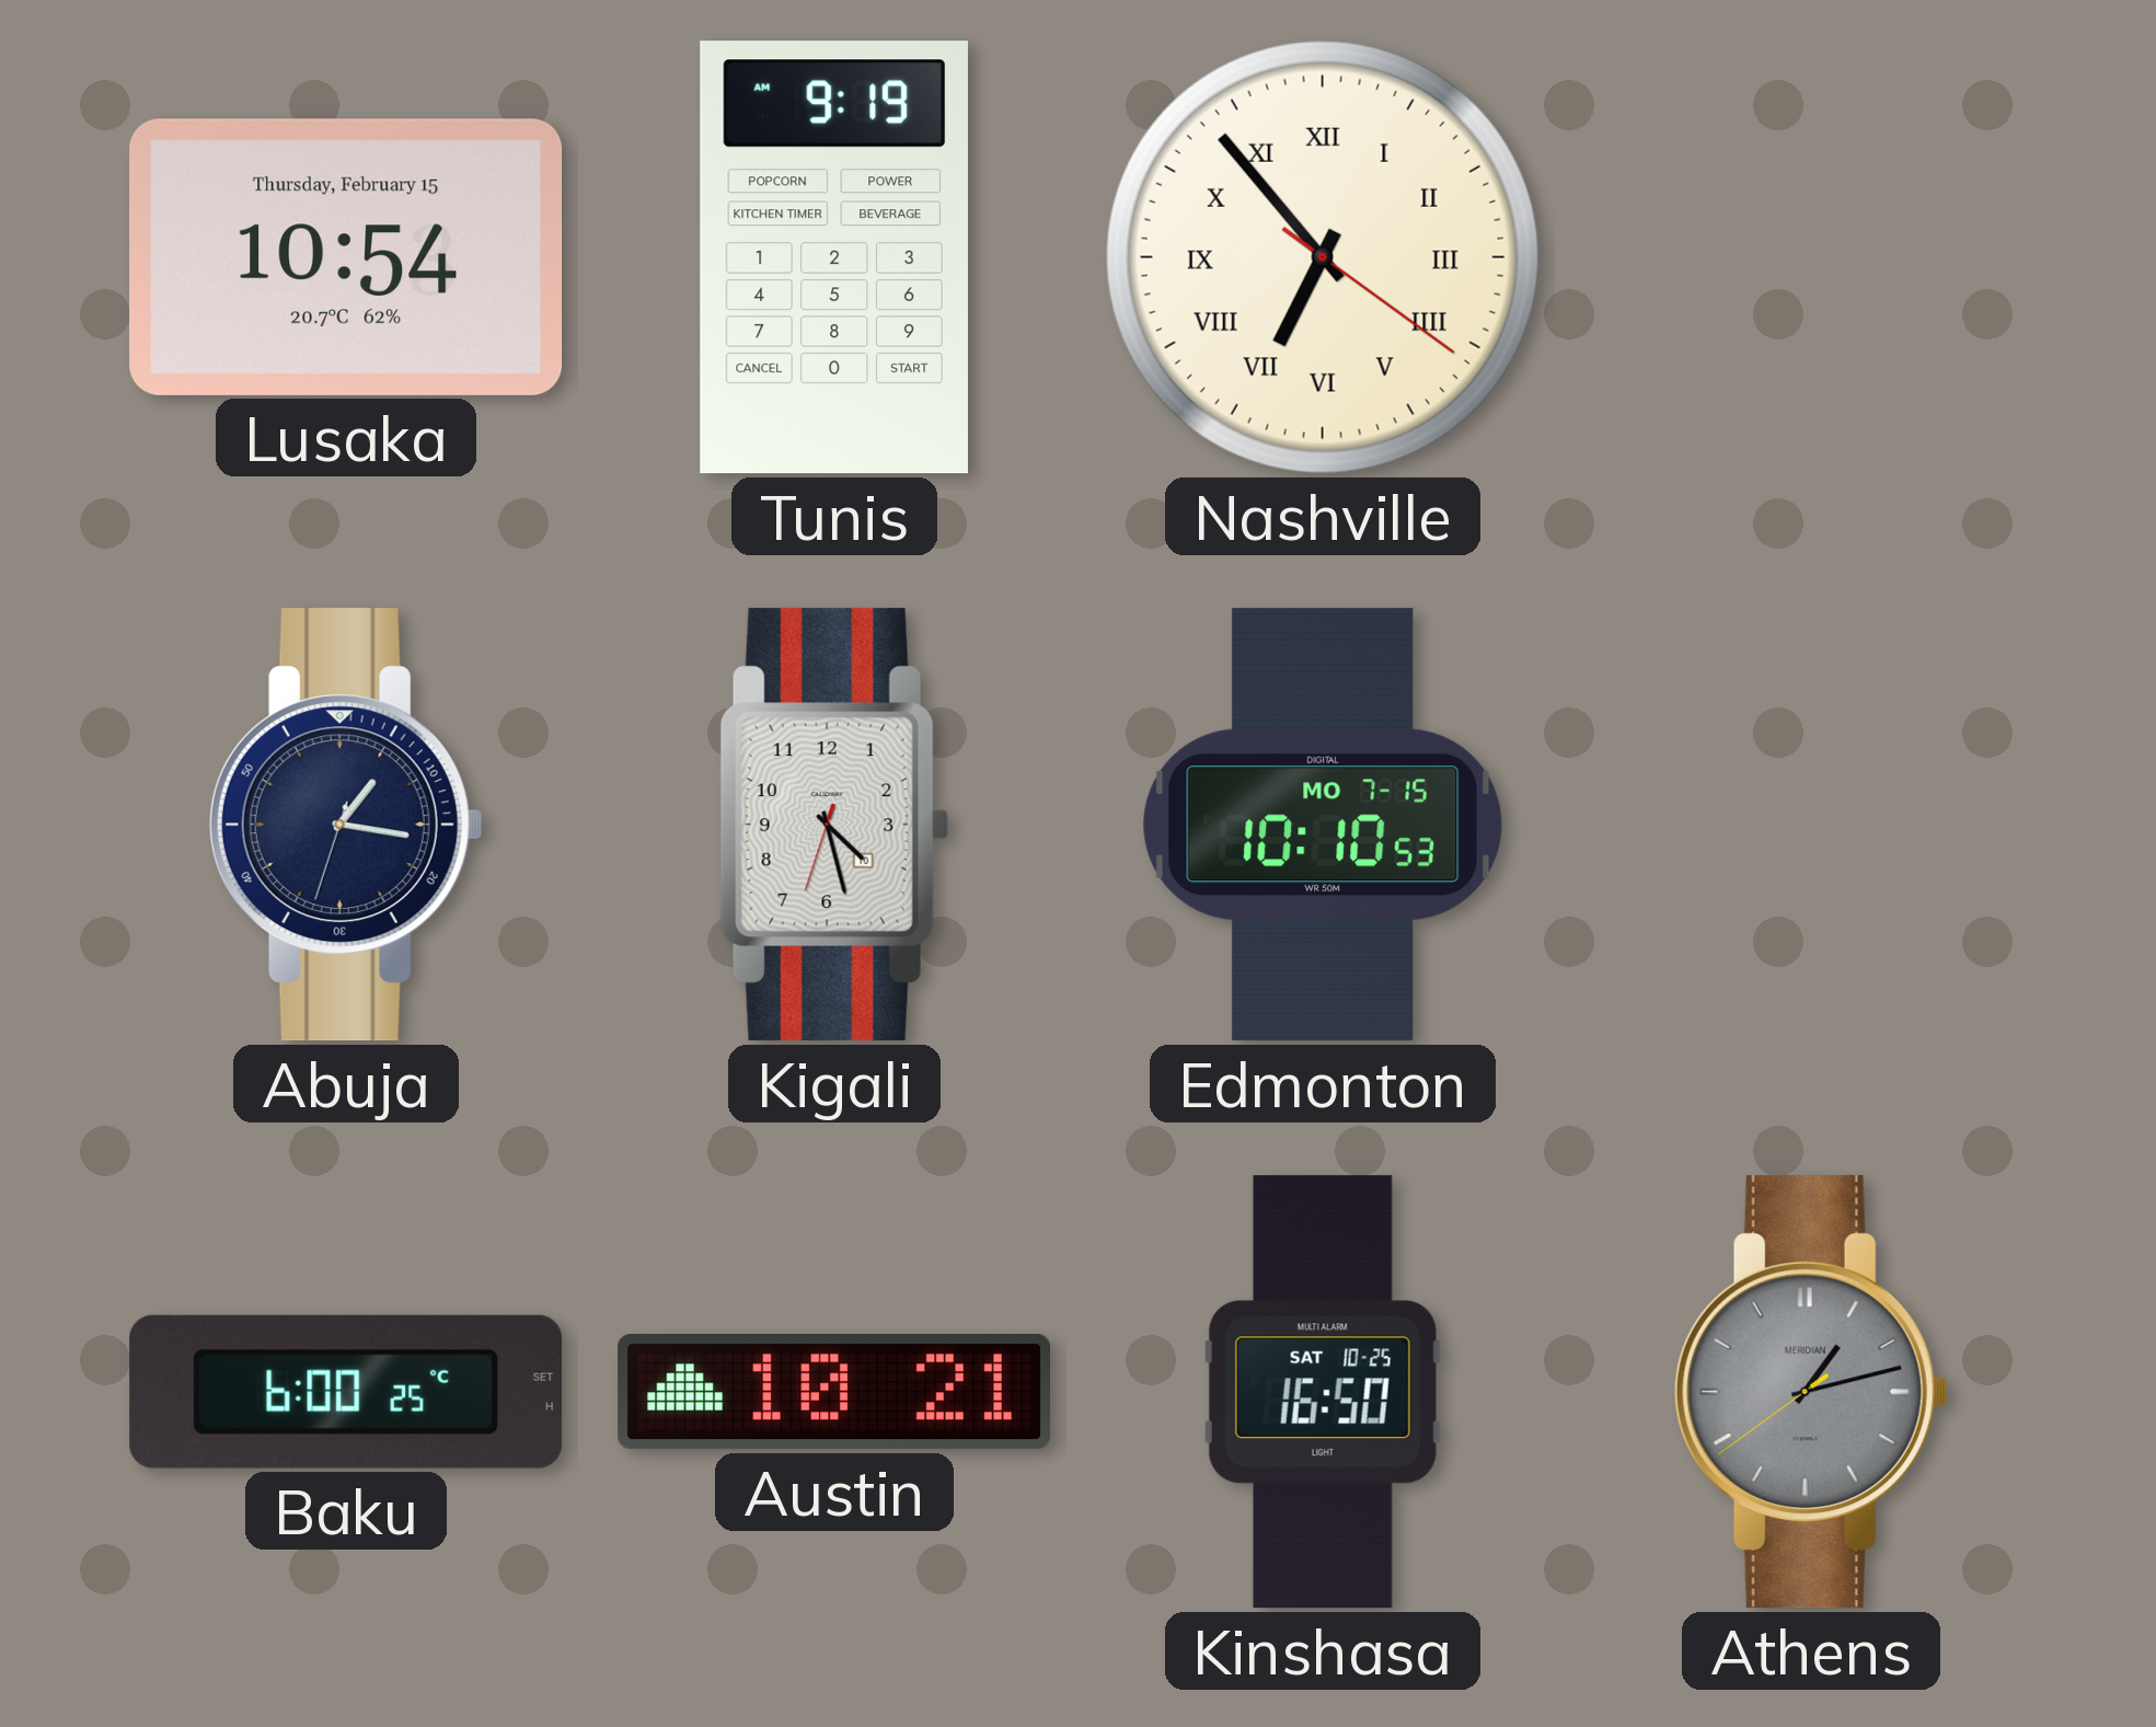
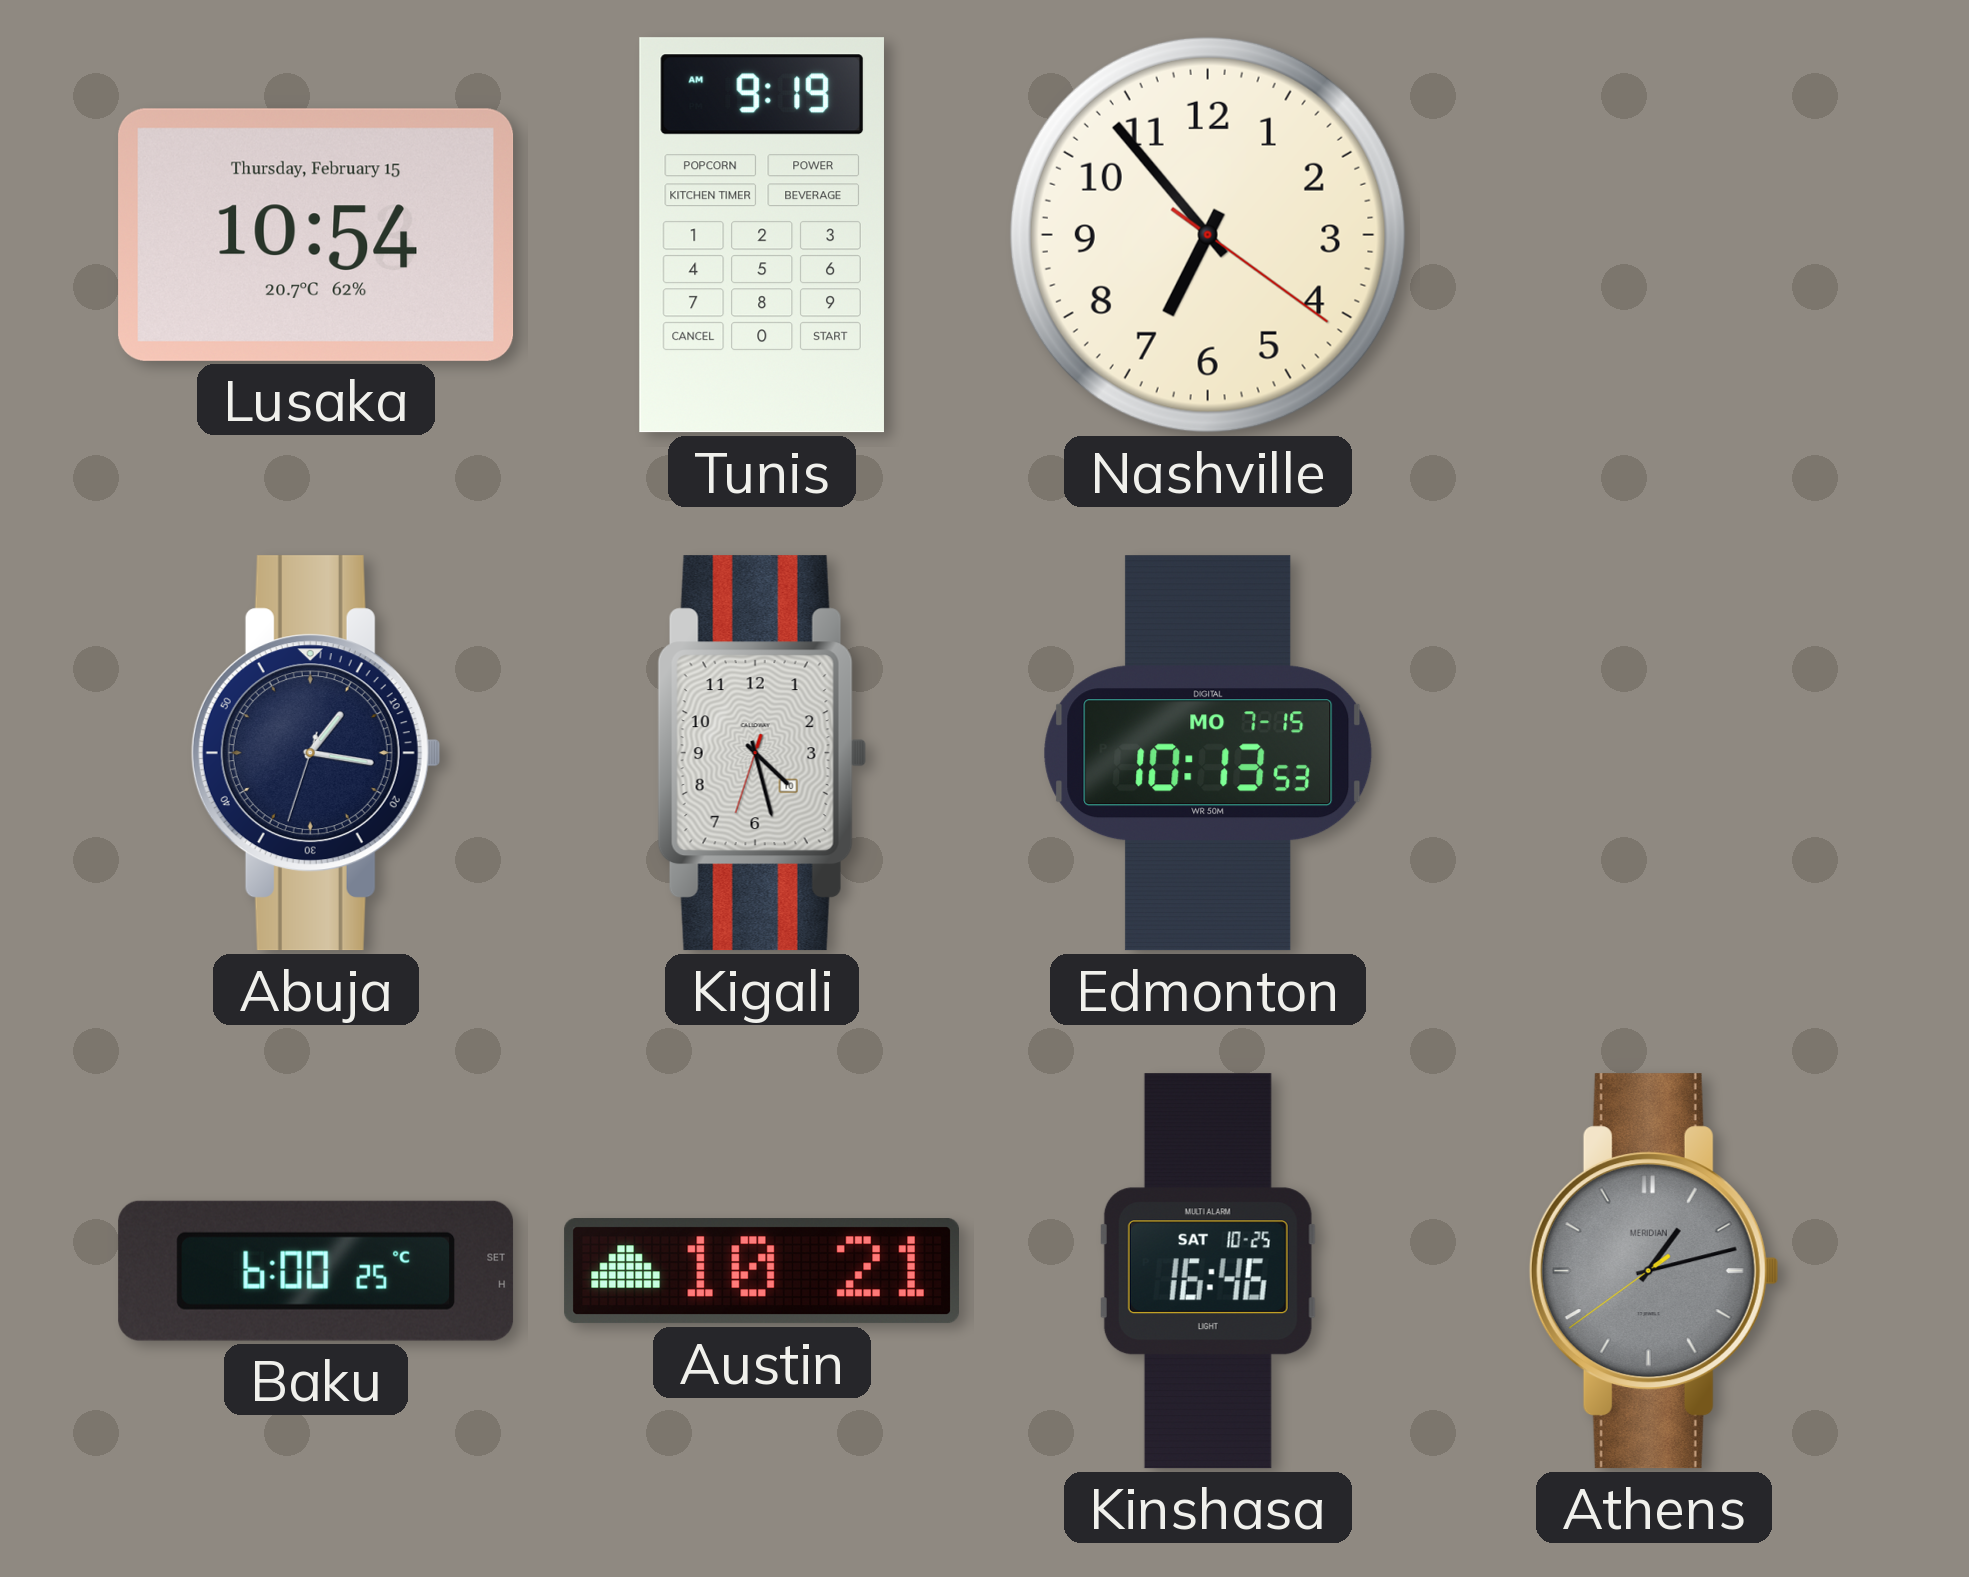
Nashville numerals: Roman -> Arabic (1208, 235)
Edmonton: 10:10 -> 10:13 (1208, 753)
Kinshasa: 16:50 -> 16:46 (1208, 1271)
